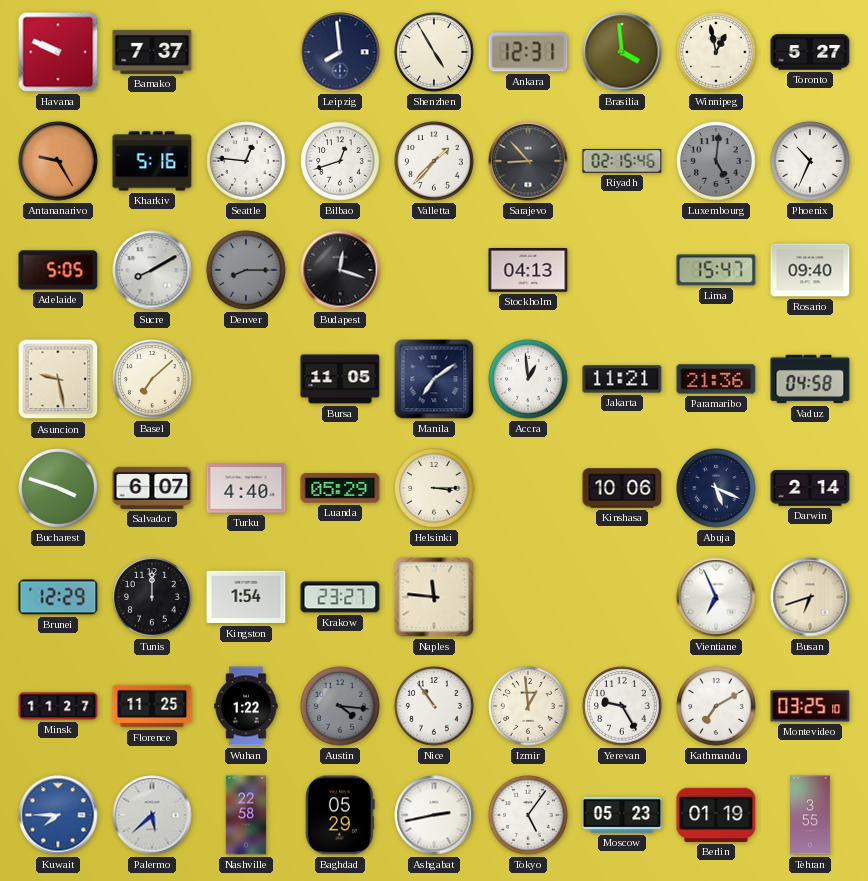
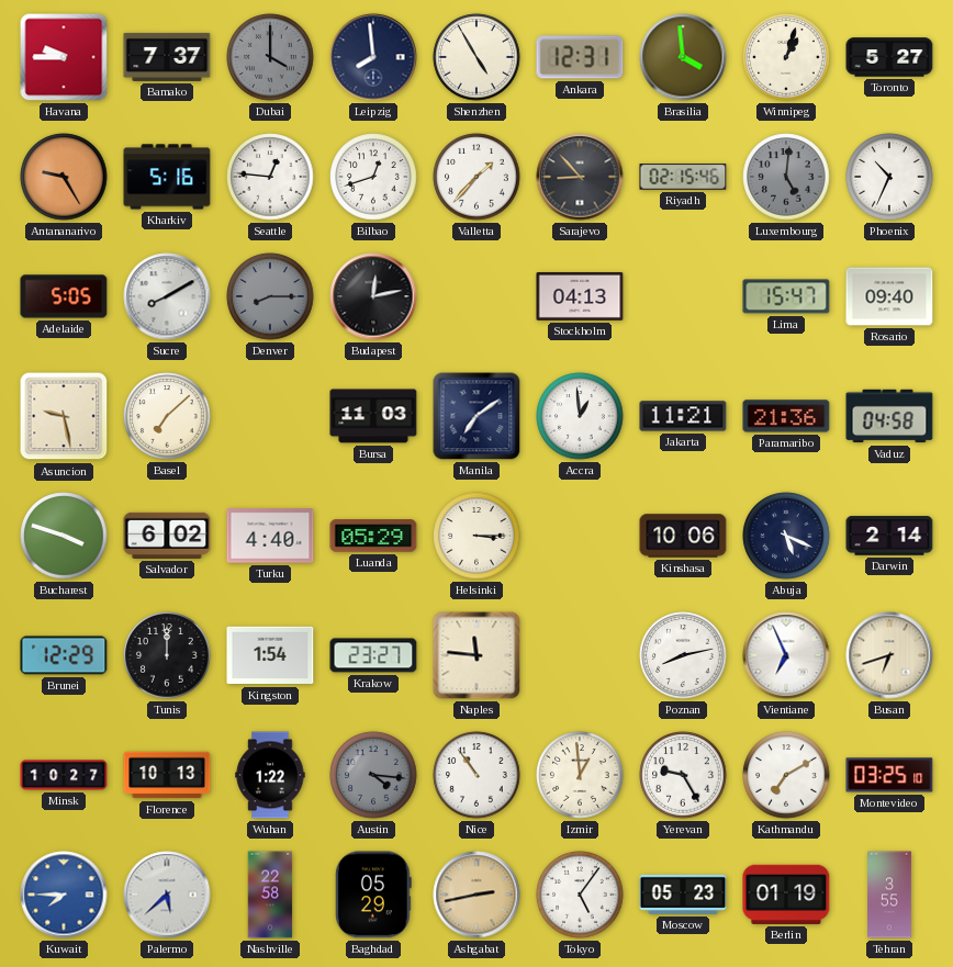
Havana: 9:49 -> 9:45 (64, 57)
Dubai: none -> 4:00 (270, 57)
Winnipeg: 12:58 -> 1:03 (786, 57)
Budapest: 12:18 -> 12:13 (373, 296)
Bursa: 11:05 -> 11:03 (373, 416)
Salvador: 6:07 -> 6:02 (167, 536)
Poznan: none -> 8:13 (683, 655)
Minsk: 11:27 -> 10:27 (64, 775)
Florence: 11:25 -> 10:13 (167, 775)
Ashgabat dial: white -> champagne (477, 895)
